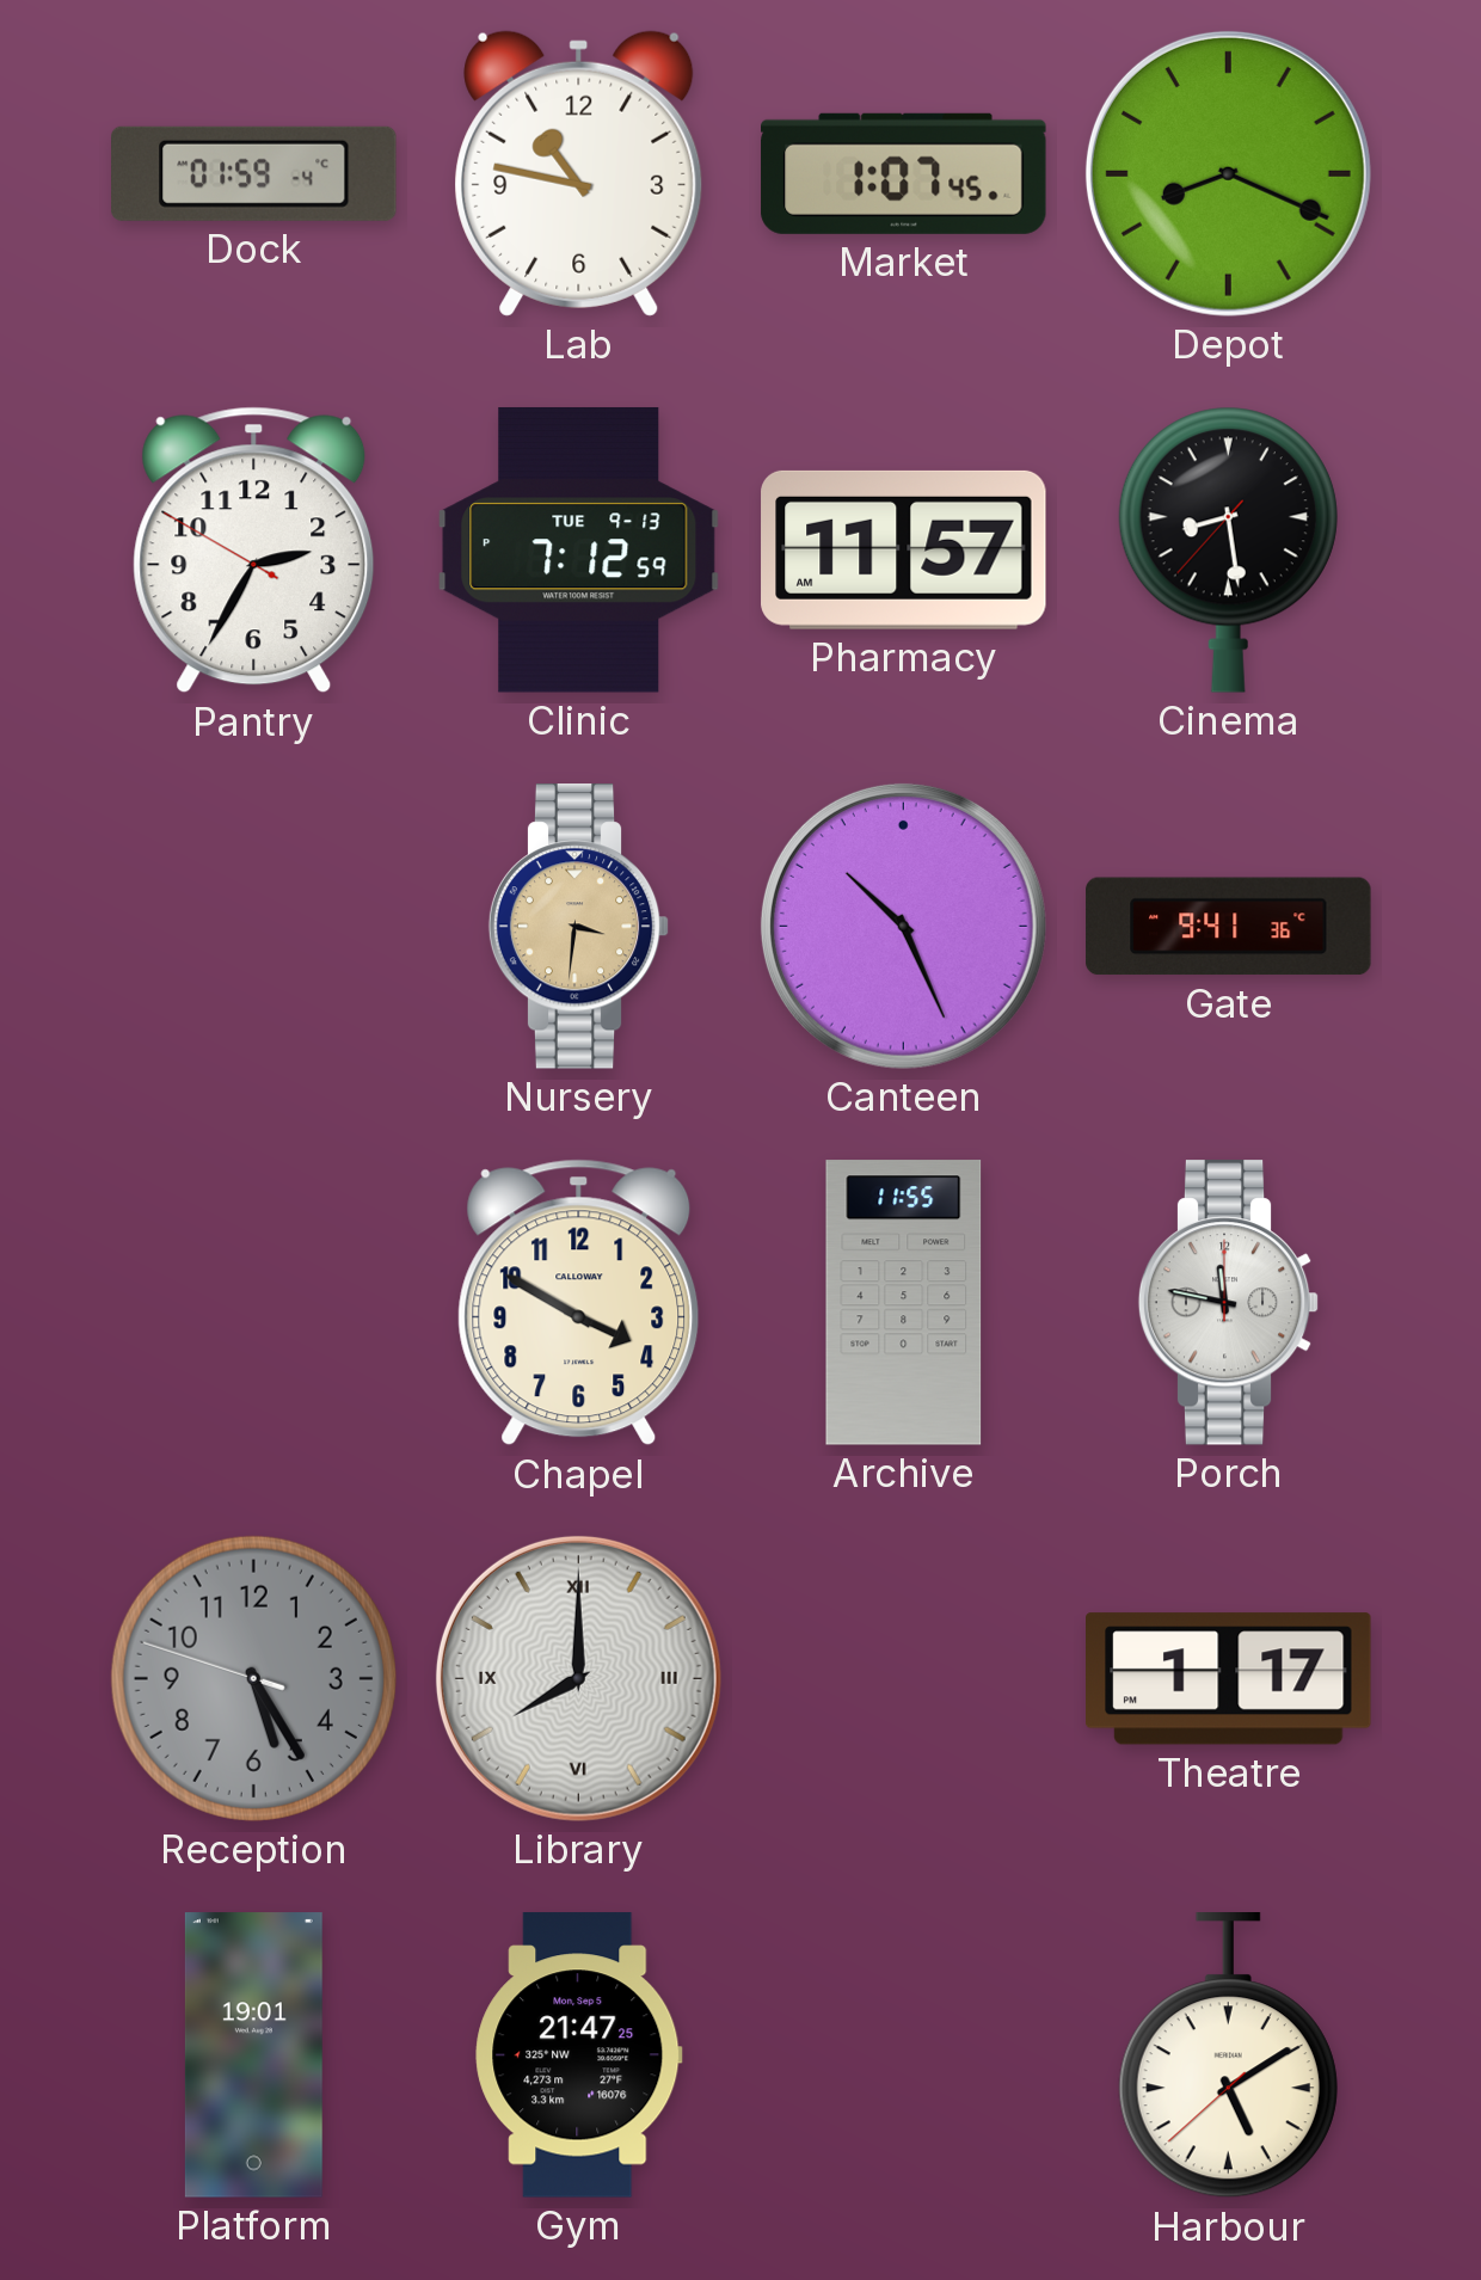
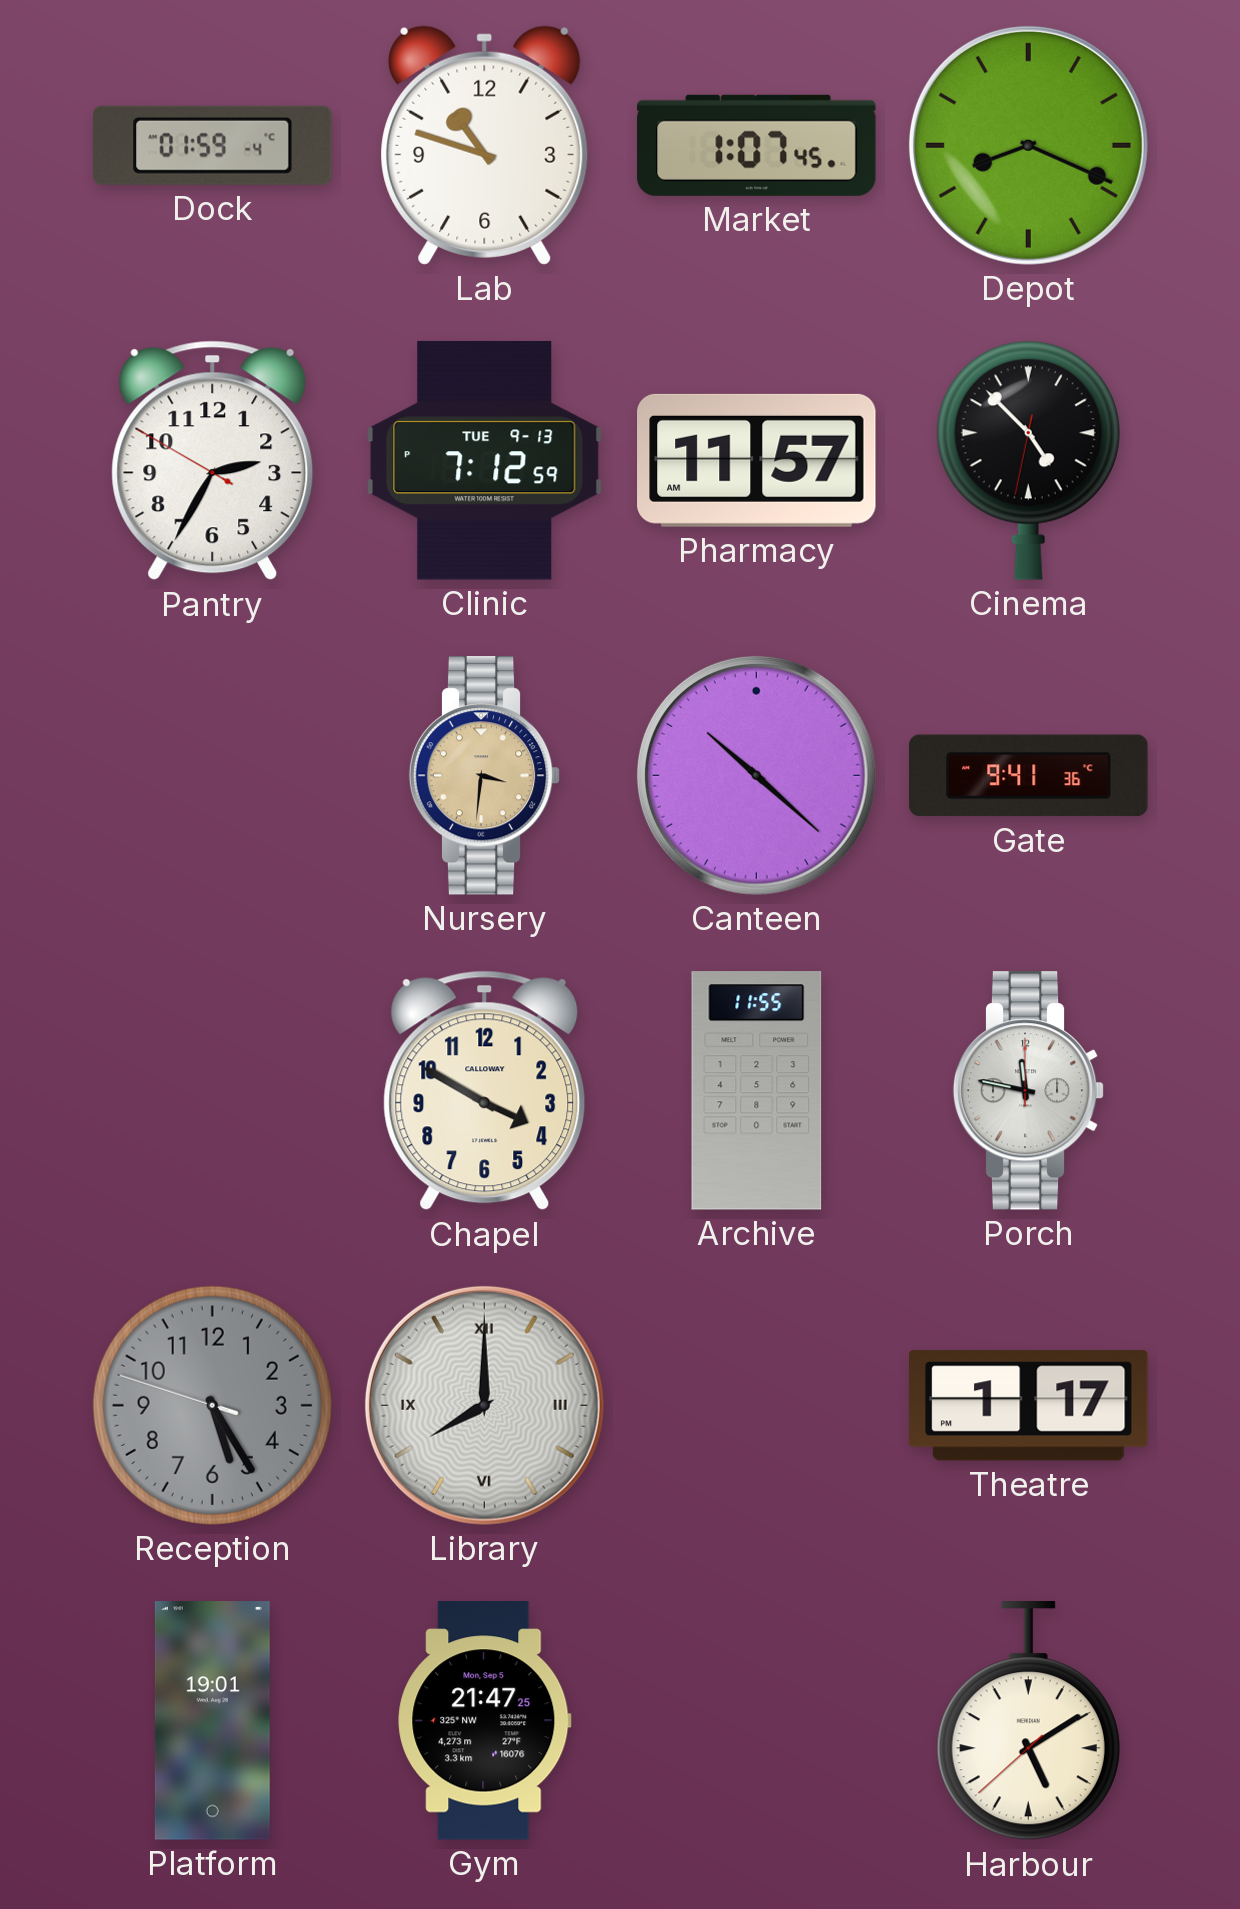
Lab: 10:47 -> 10:48 (485, 145)
Cinema: 8:28 -> 4:52 (1028, 460)
Canteen: 10:26 -> 10:22 (756, 775)
